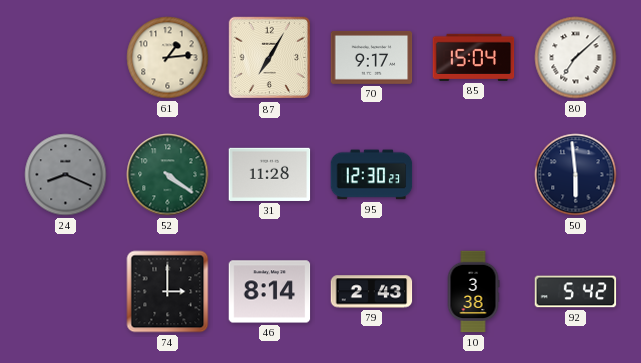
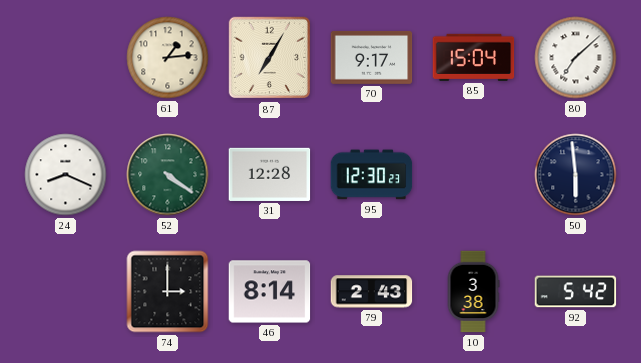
24 dial: grey -> white (66, 175)
31: 11:28 -> 12:28 (270, 174)
